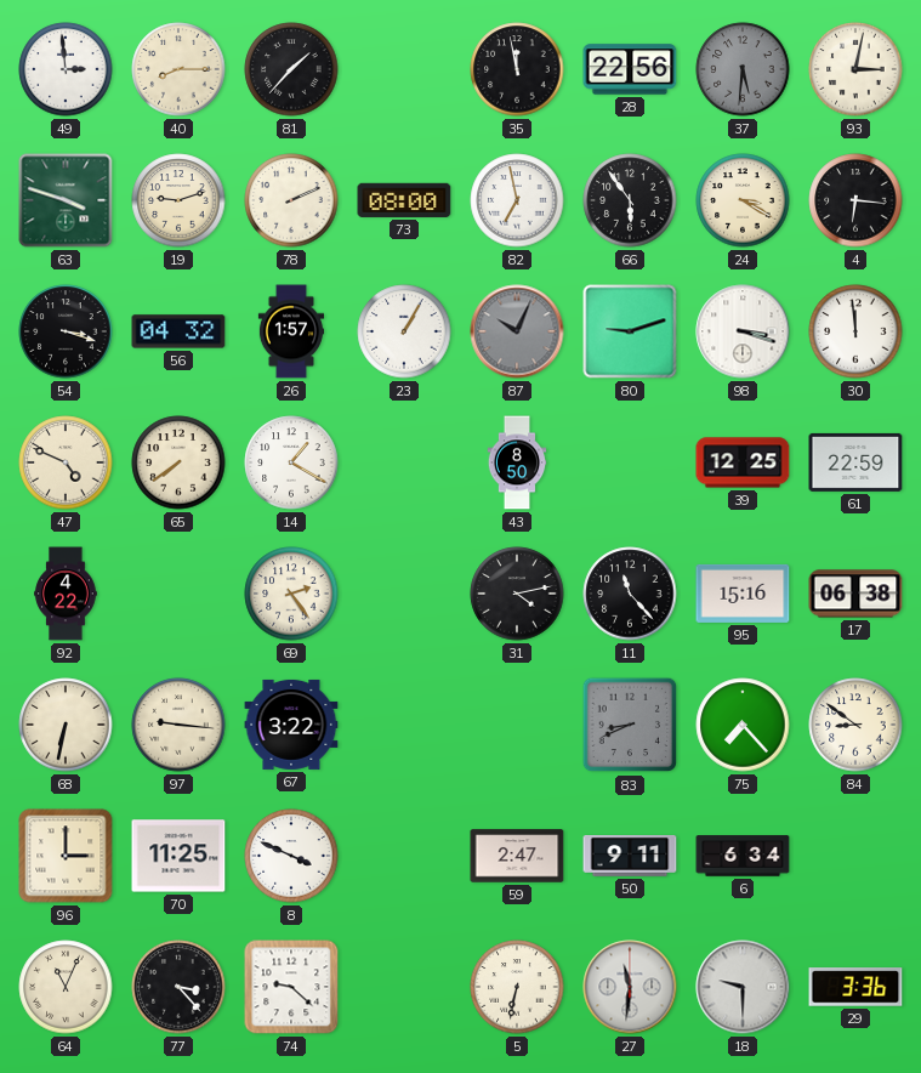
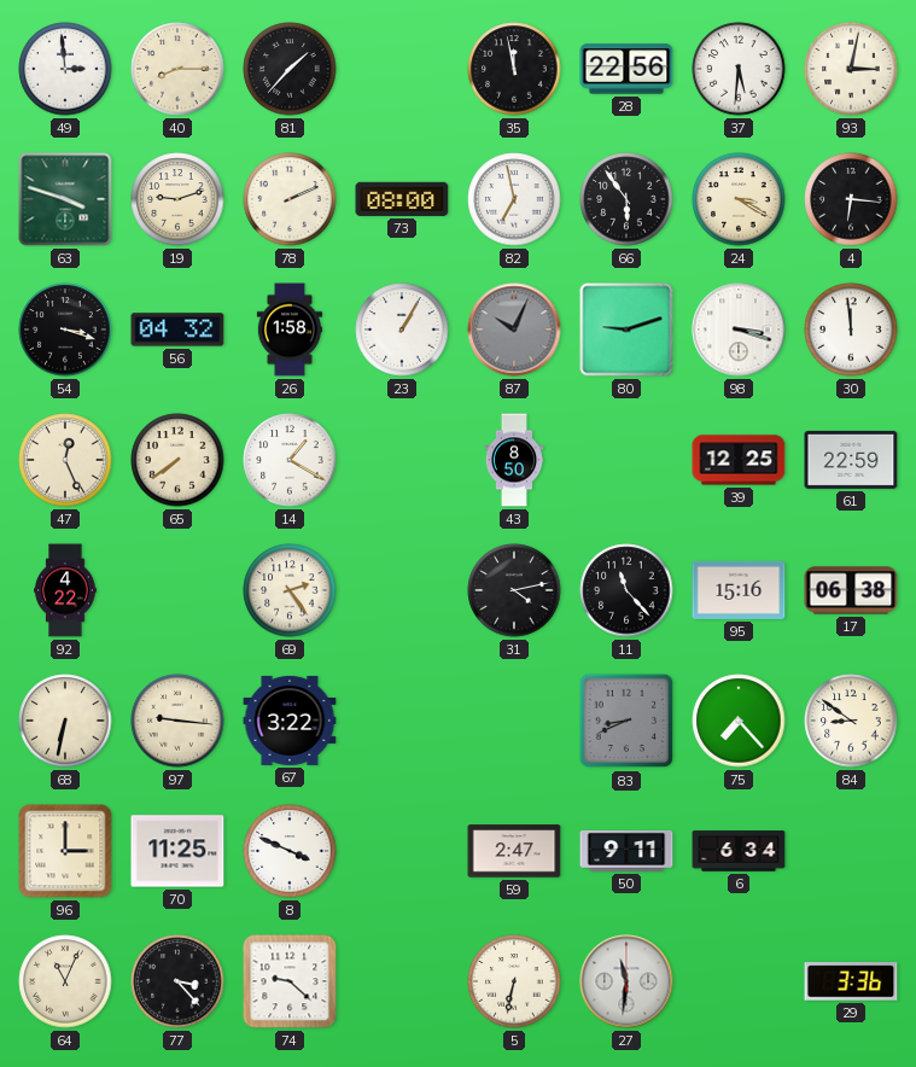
37 dial: grey -> white (739, 69)
26: 1:57 -> 1:58 (288, 330)
47: 4:49 -> 12:26 (65, 460)
18: 9:30 -> none (743, 987)
